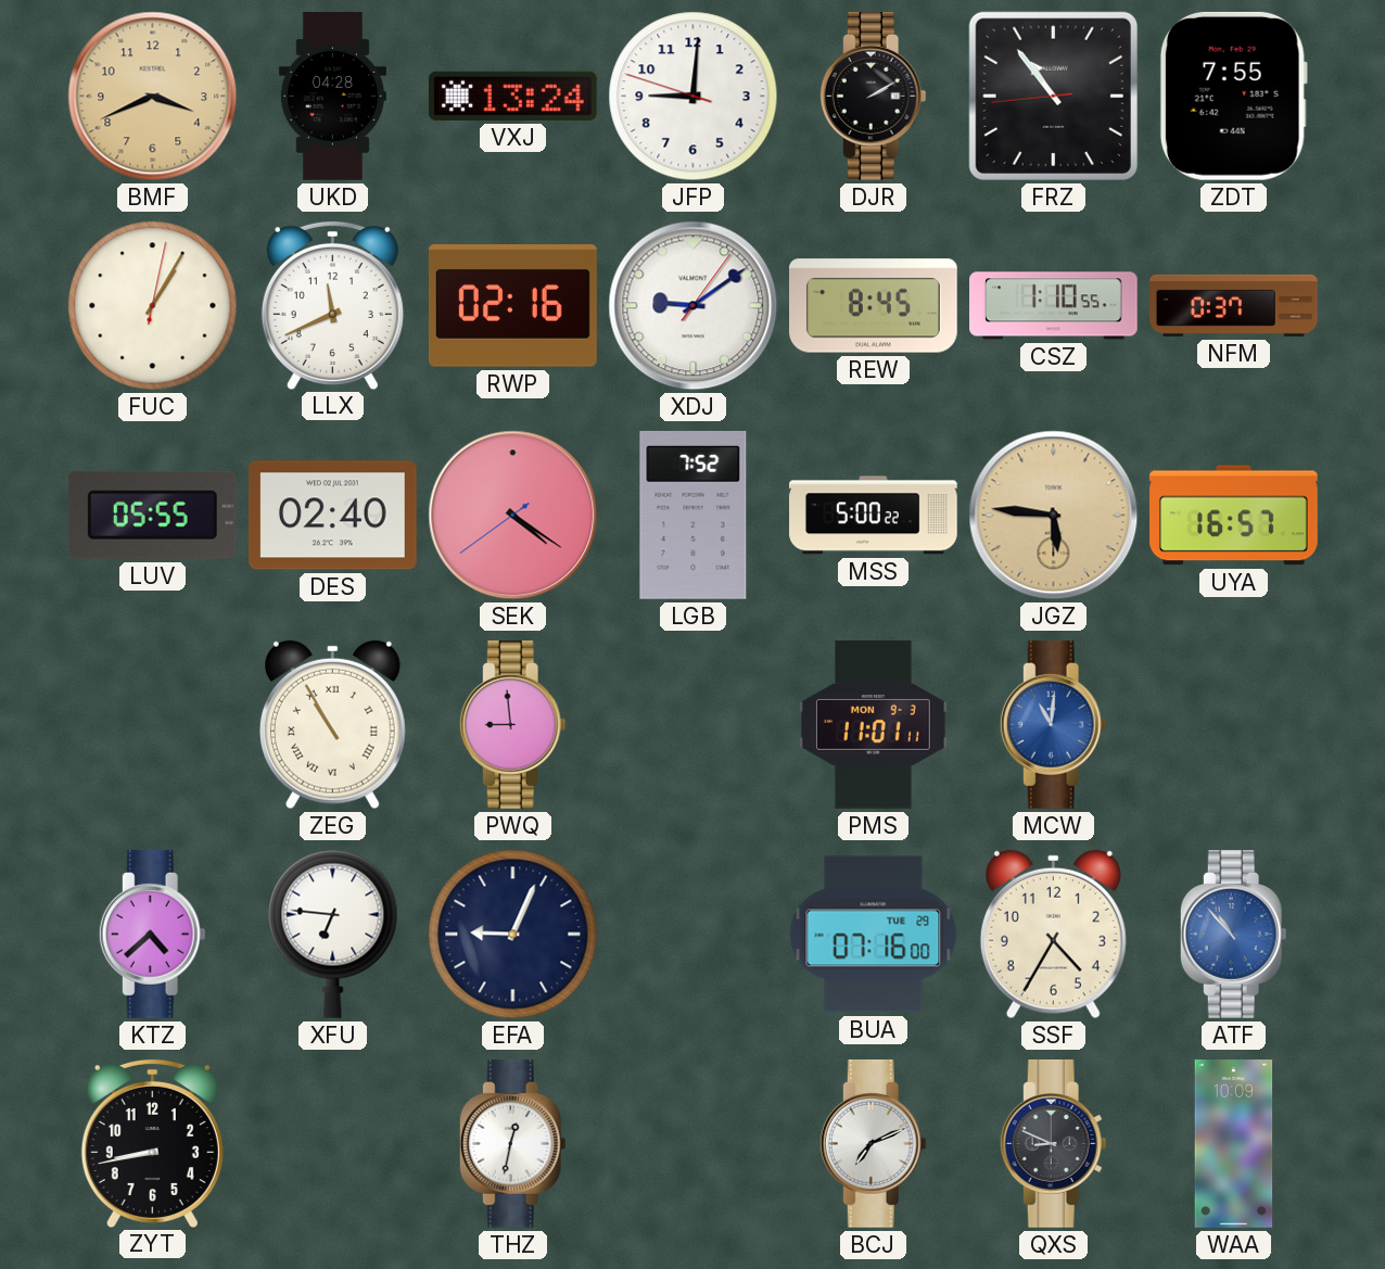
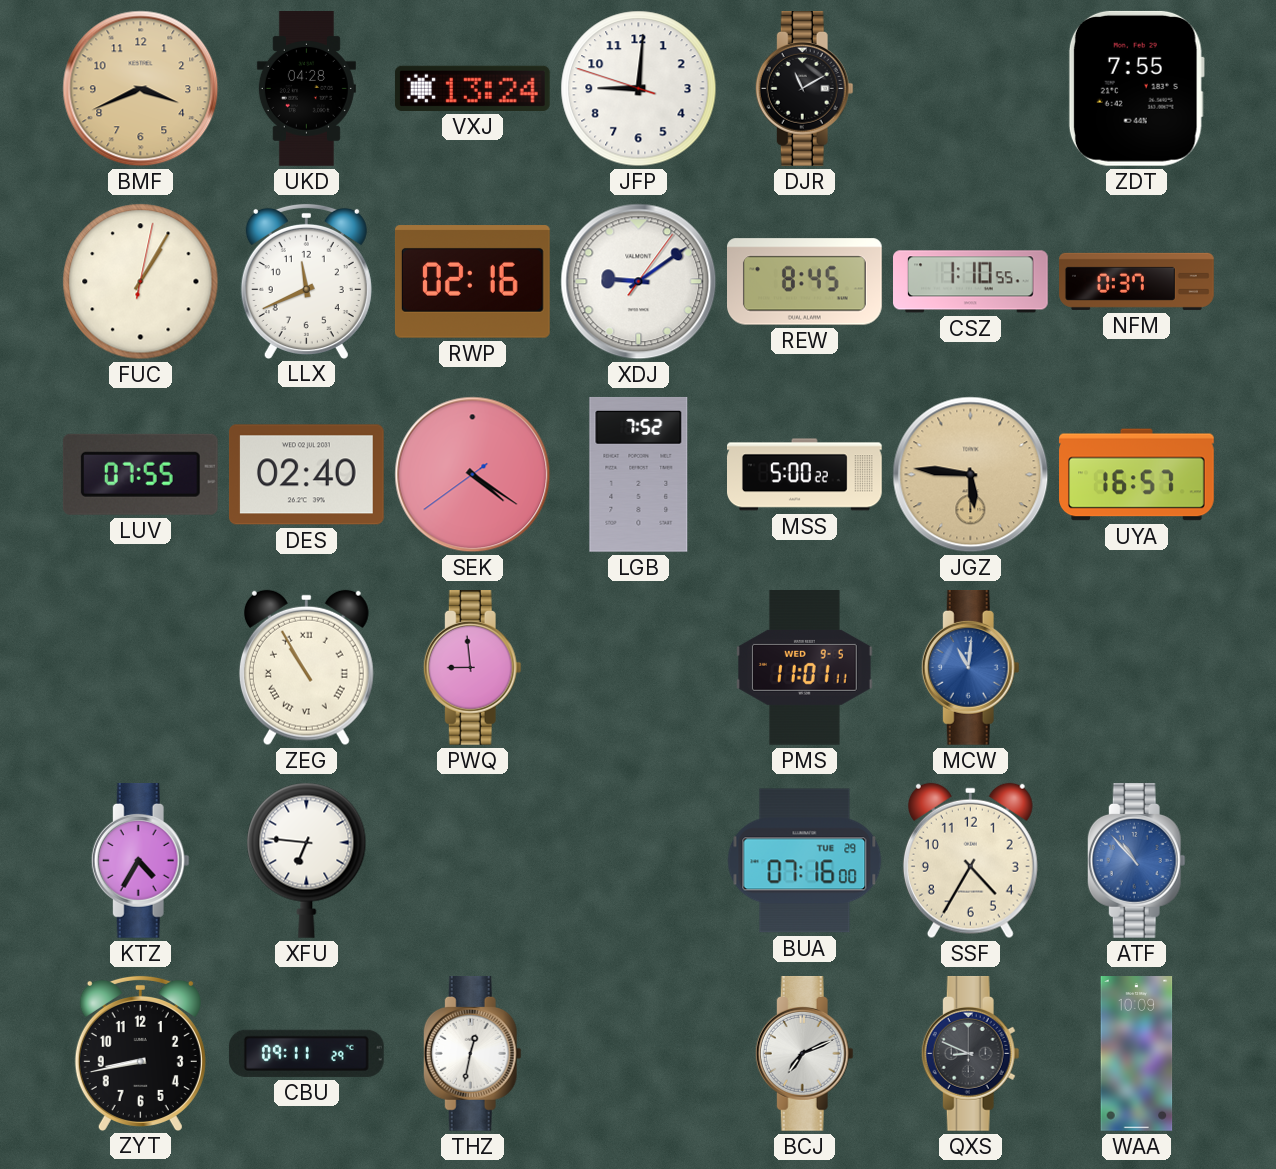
DJR: 2:10 -> 11:10 (804, 89)
FRZ: 10:53 -> none (1053, 96)
LUV: 05:55 -> 07:55 (140, 474)
PMS date: MON 9-3 -> WED 9-5 (805, 668)
KTZ: 4:38 -> 4:35 (140, 861)
EFA: 9:04 -> none (513, 935)
CBU: none -> 09:11 (306, 1053)
